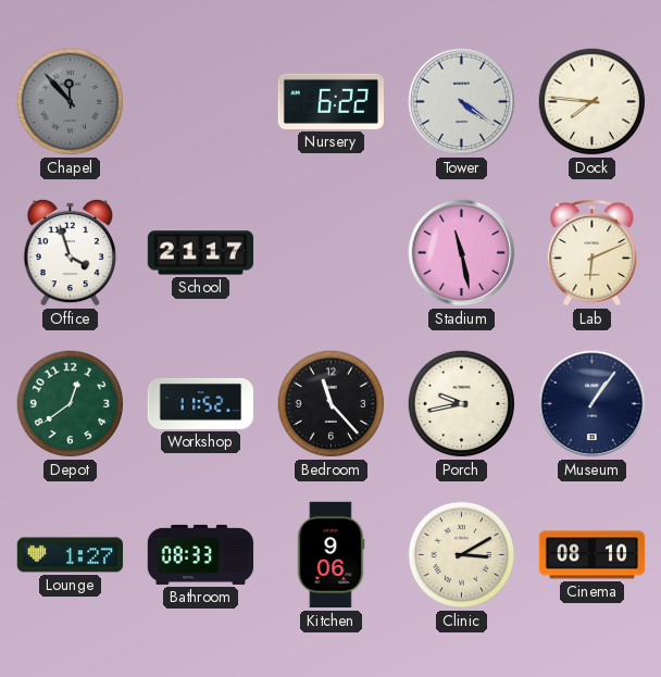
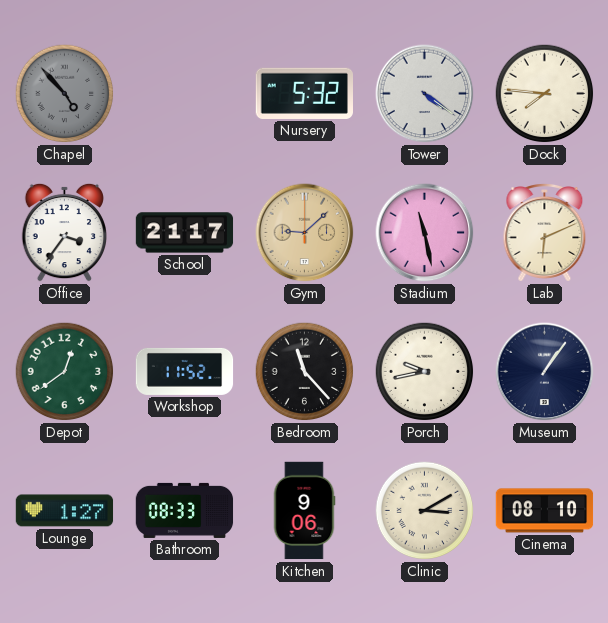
Chapel: 11:53 -> 4:53 (65, 94)
Nursery: 6:22 -> 5:32 (304, 93)
Office: 3:57 -> 3:36 (64, 232)
Gym: none -> 9:08 (305, 233)
